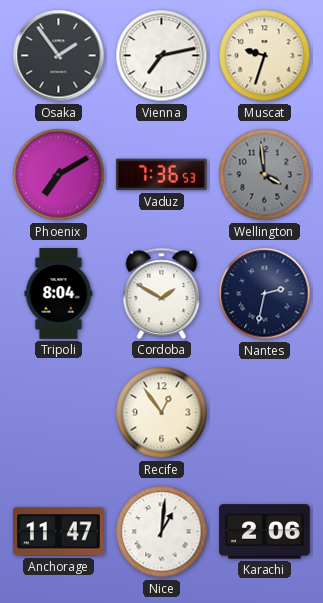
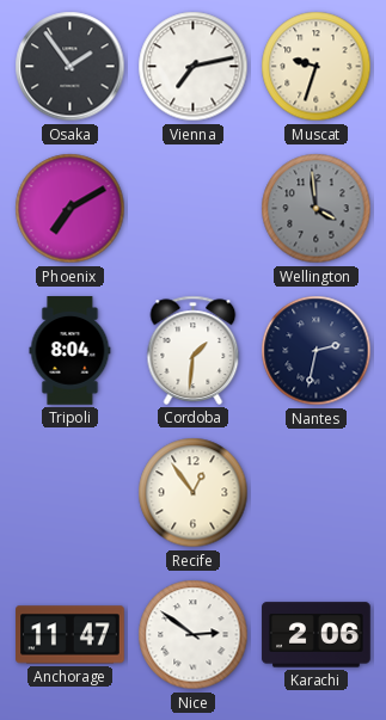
Vaduz: 7:36 -> none (161, 175)
Cordoba: 1:50 -> 1:31 (194, 350)
Nice: 1:01 -> 2:51 (194, 635)
